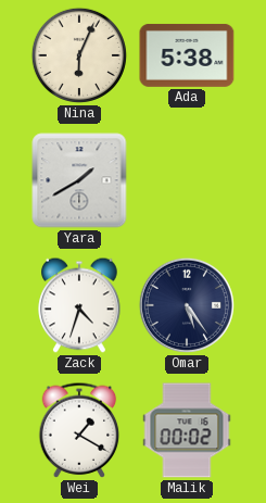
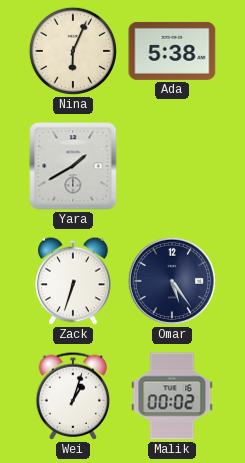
Zack: 4:33 -> 6:33 (73, 281)
Wei: 1:20 -> 1:03 (73, 396)
